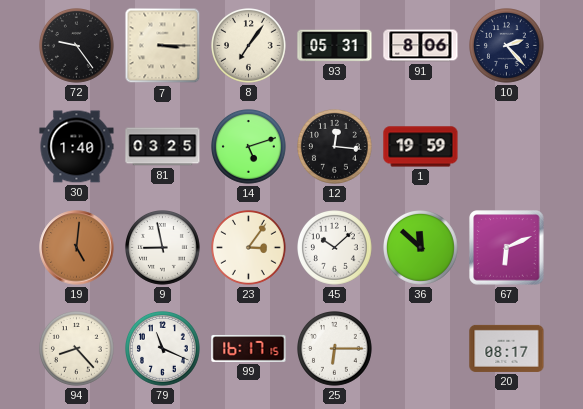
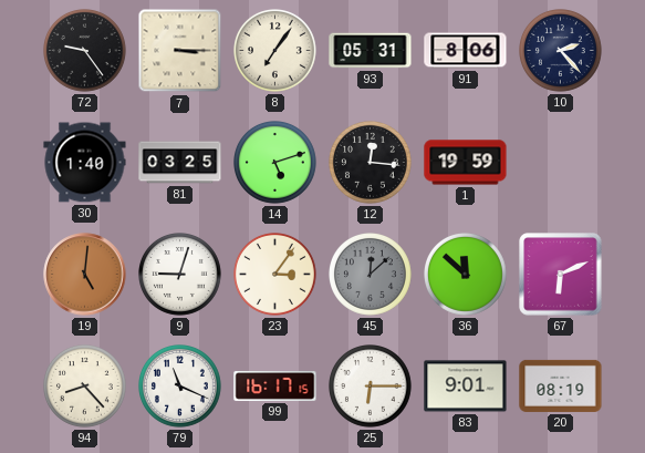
9: 8:58 -> 9:03 (180, 275)
45: 10:08 -> 12:08 (371, 275)
45 dial: white -> grey (371, 275)
83: none -> 9:01 (466, 387)
20: 08:17 -> 08:19 (561, 385)
